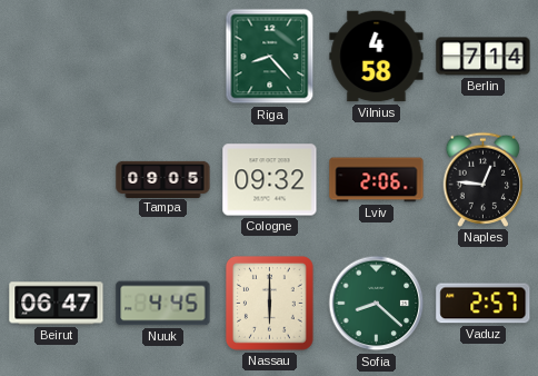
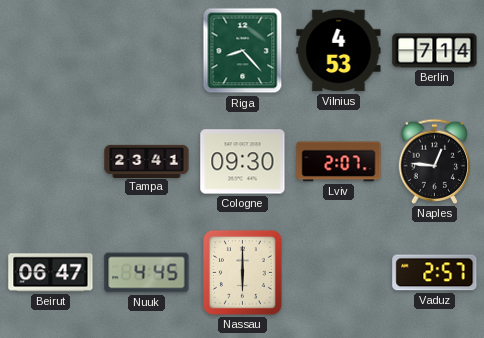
Vilnius: 4:58 -> 4:53 (339, 51)
Tampa: 09:05 -> 23:41 (147, 161)
Cologne: 09:32 -> 09:30 (243, 162)
Lviv: 2:06 -> 2:07 (339, 162)
Sofia: 8:22 -> none (377, 304)
